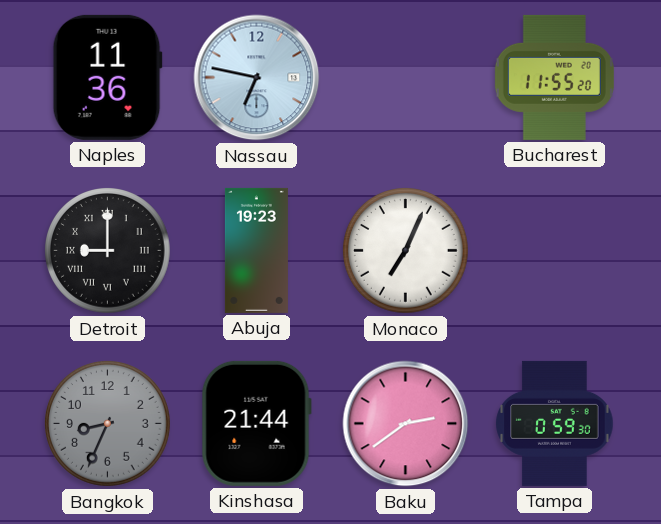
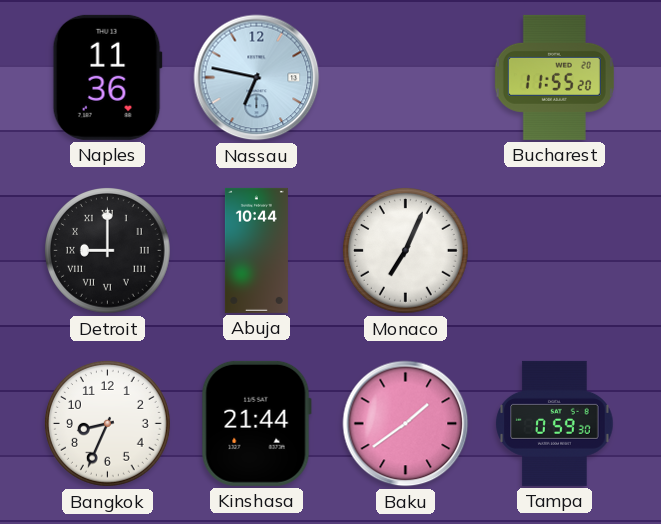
Abuja: 19:23 -> 10:44 (256, 250)
Bangkok dial: grey -> white (108, 424)
Baku: 2:39 -> 1:39 (406, 424)
